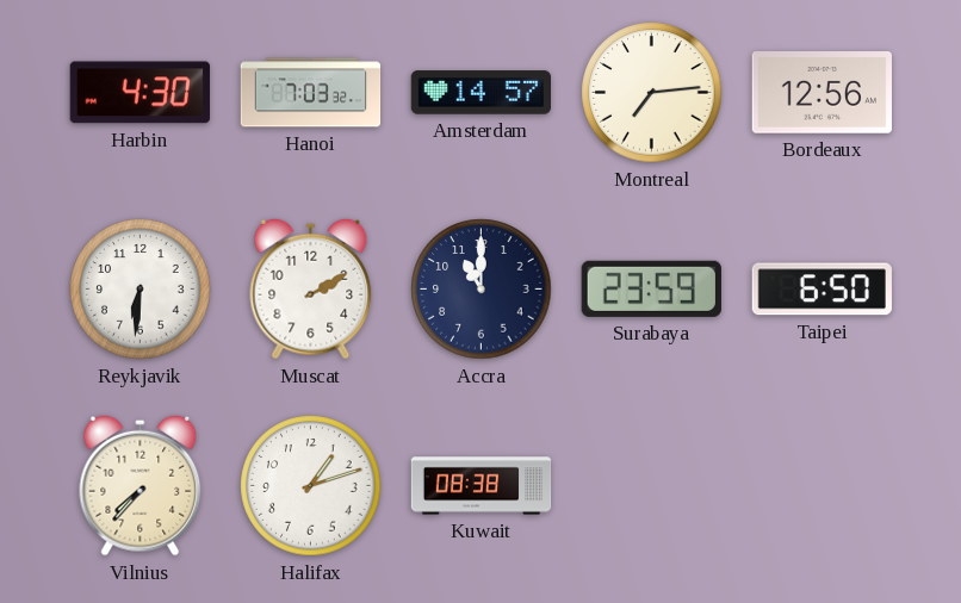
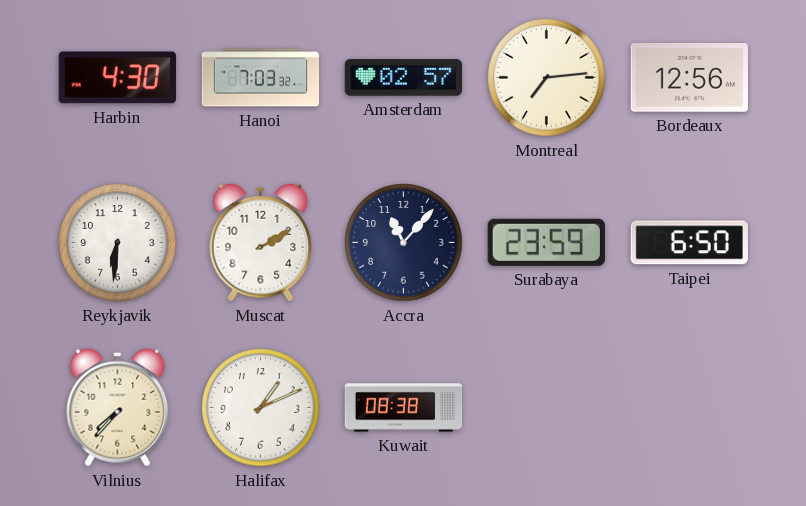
Amsterdam: 14:57 -> 02:57 (403, 78)
Accra: 11:00 -> 11:07 (404, 243)
Halifax: 1:12 -> 1:11 (261, 408)
